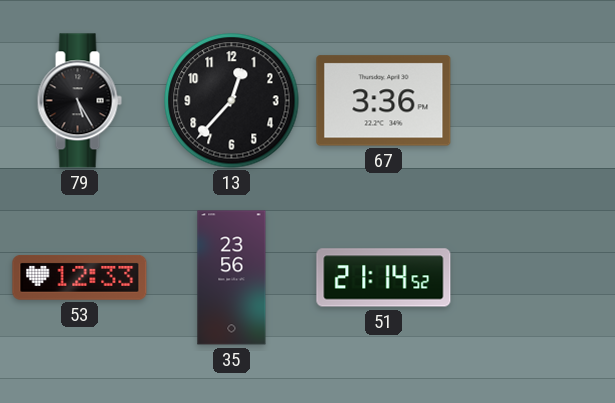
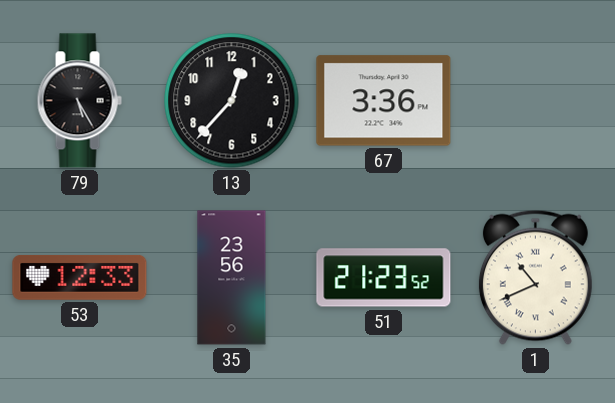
51: 21:14 -> 21:23 (384, 278)
1: none -> 10:41 (535, 277)
